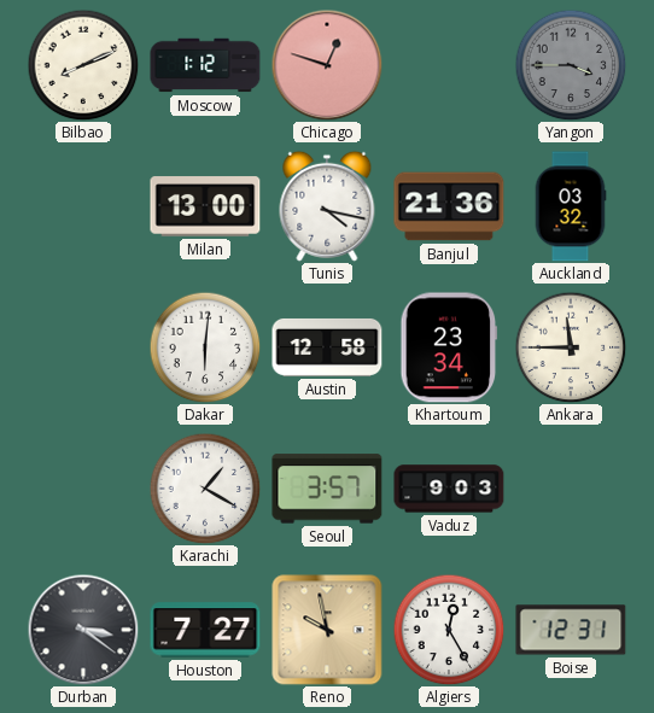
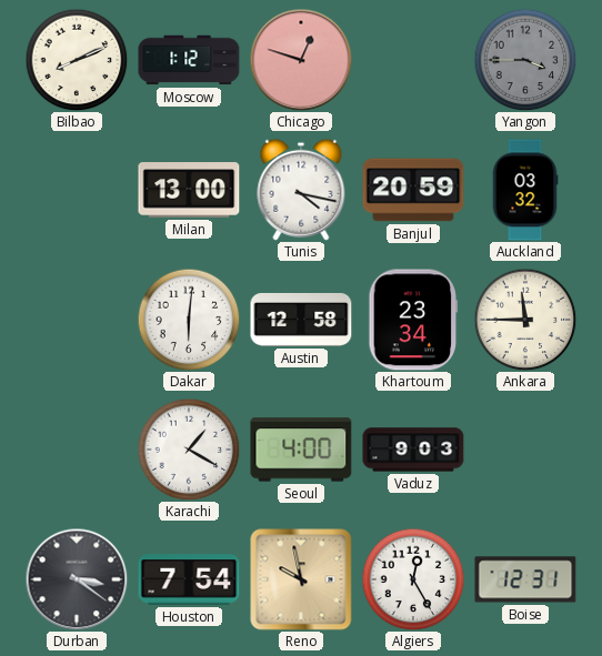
Banjul: 21:36 -> 20:59 (413, 190)
Seoul: 3:57 -> 4:00 (301, 450)
Houston: 7:27 -> 7:54 (189, 579)
